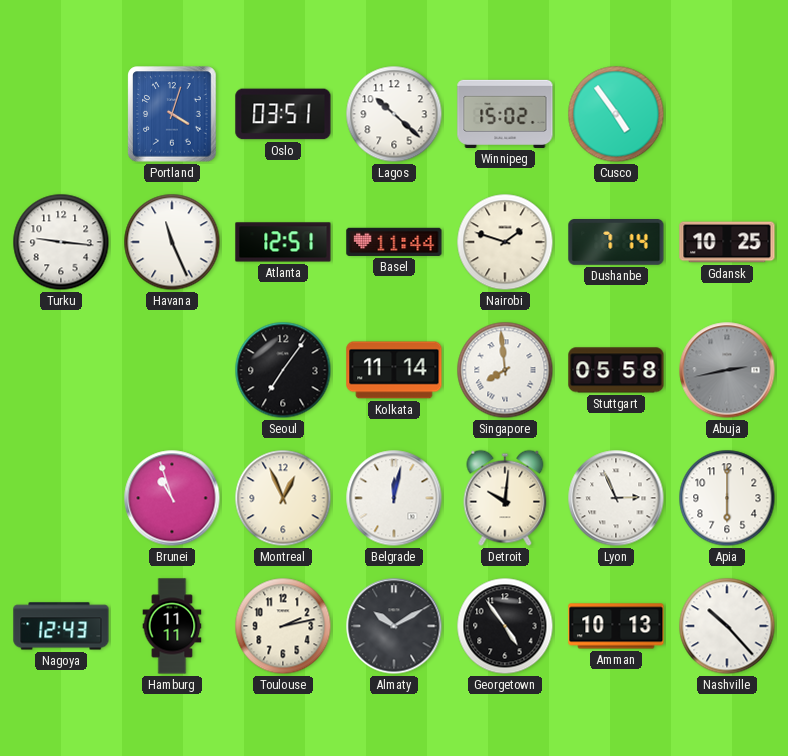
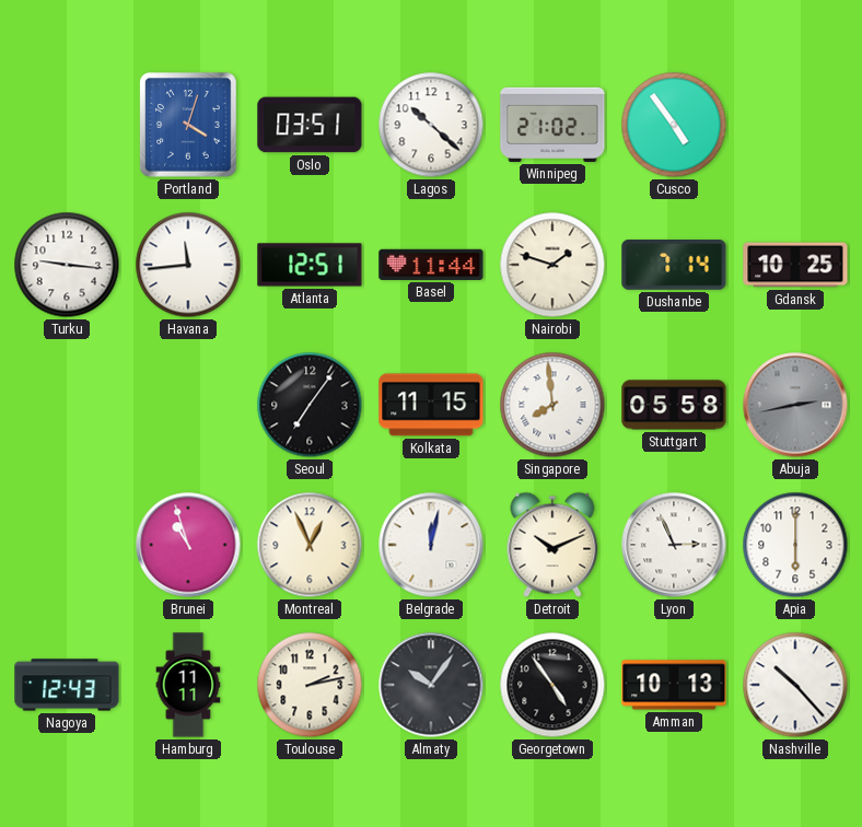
Winnipeg: 15:02 -> 21:02 (552, 125)
Havana: 11:26 -> 11:44 (188, 265)
Kolkata: 11:14 -> 11:15 (431, 405)
Detroit: 10:01 -> 10:11 (552, 545)
Almaty: 10:10 -> 10:06 (431, 685)
